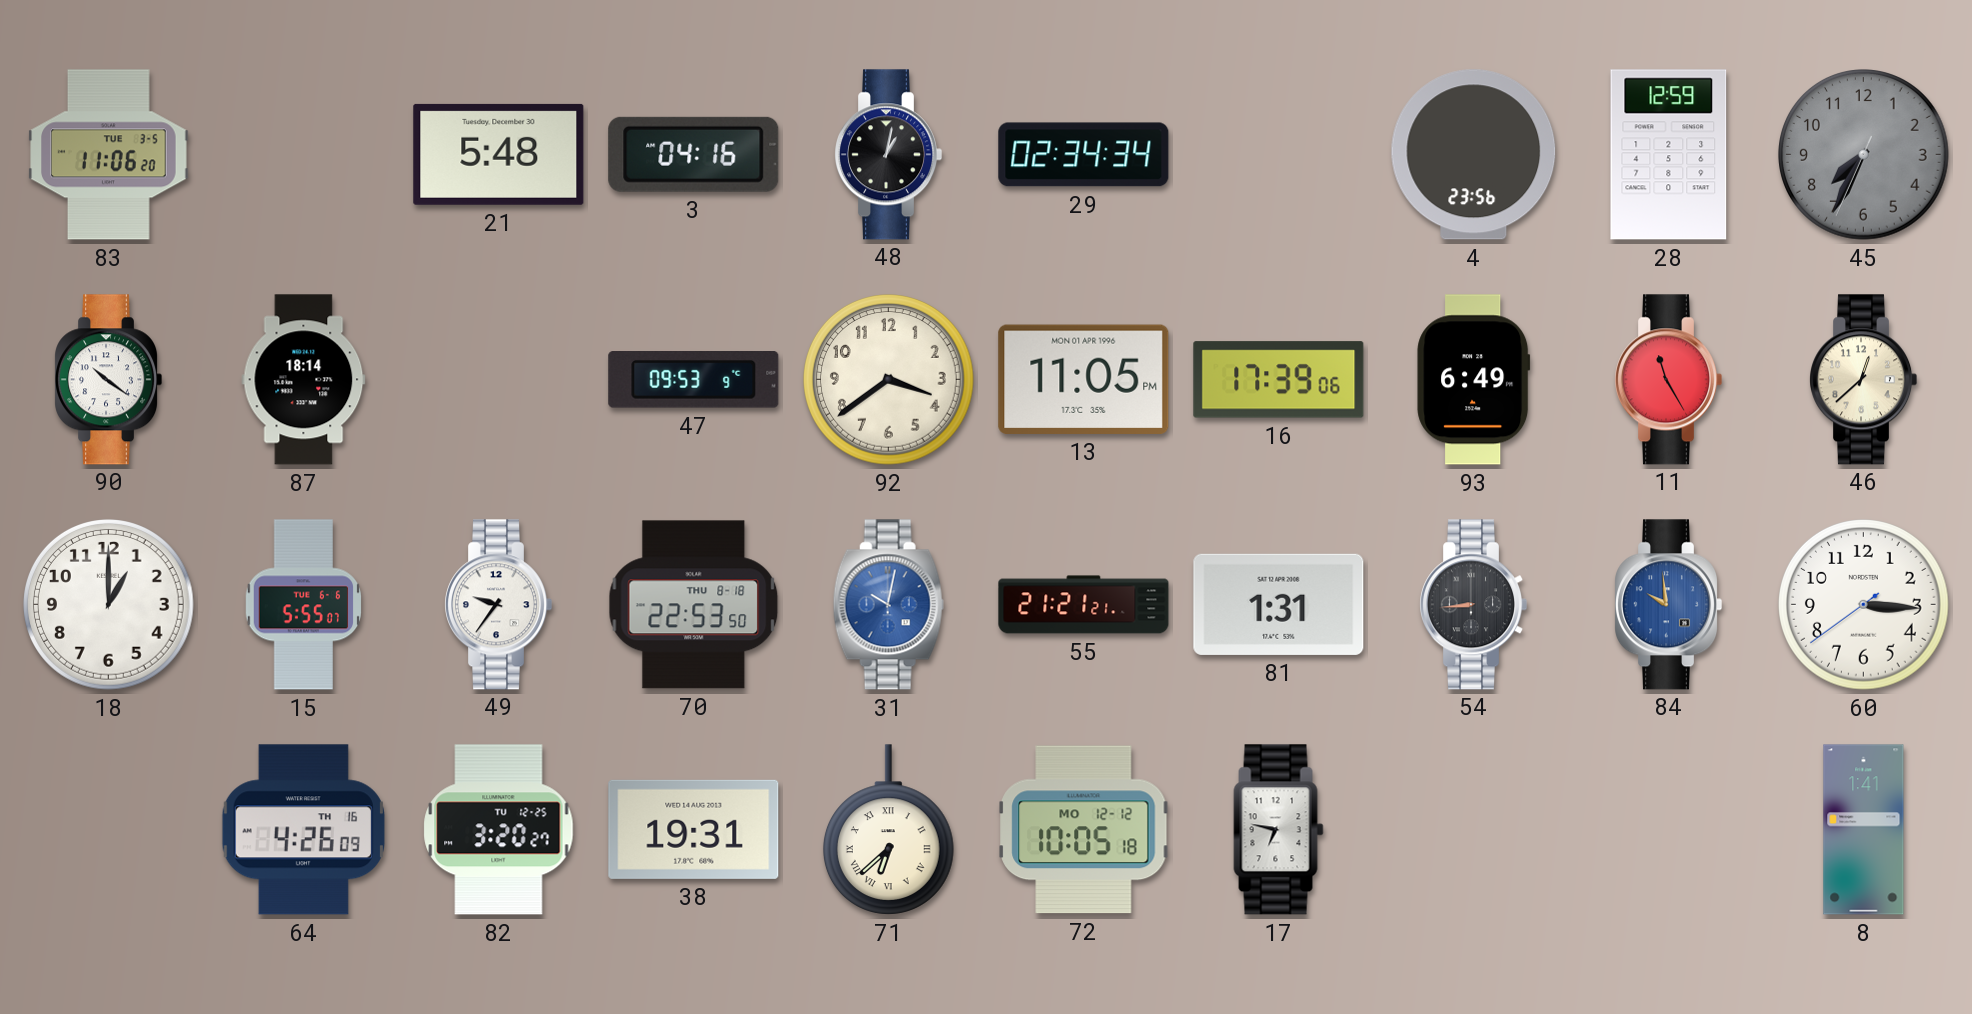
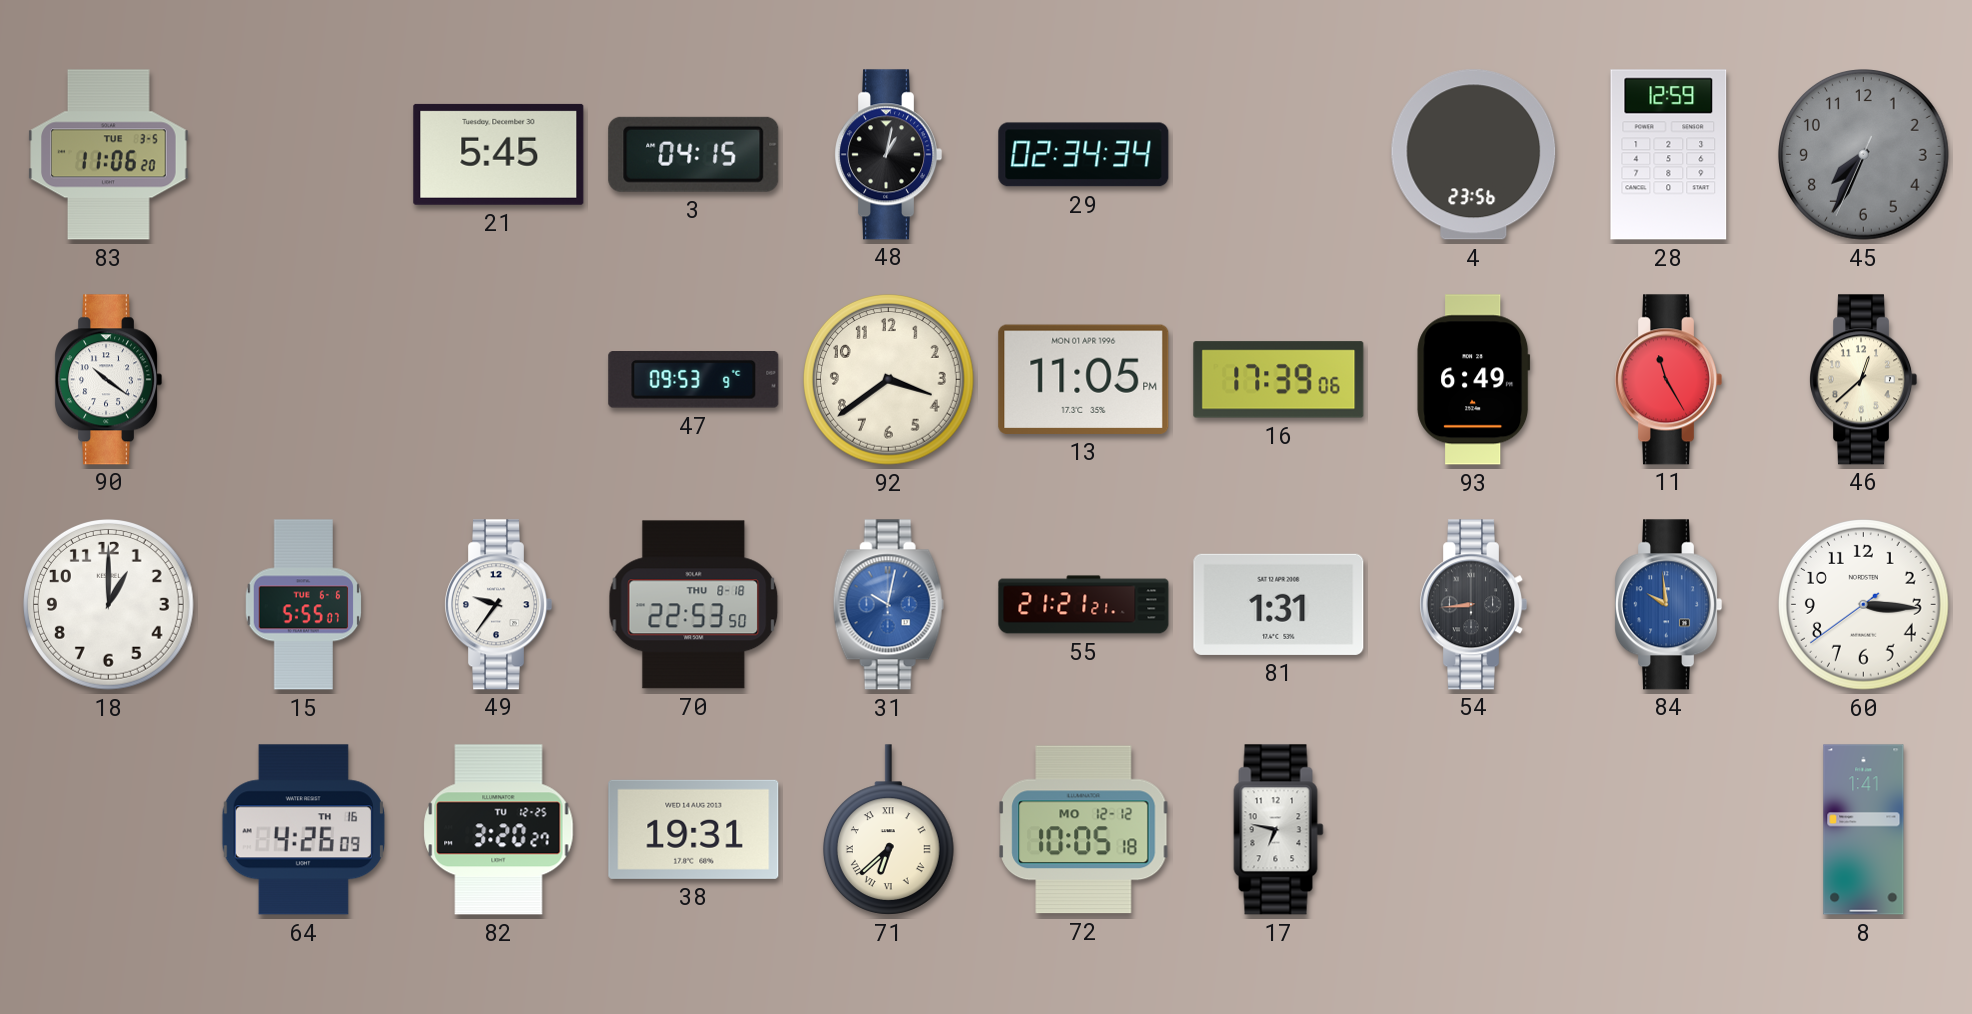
21: 5:48 -> 5:45 (499, 154)
3: 04:16 -> 04:15 (694, 154)
87: 18:14 -> none (304, 380)
